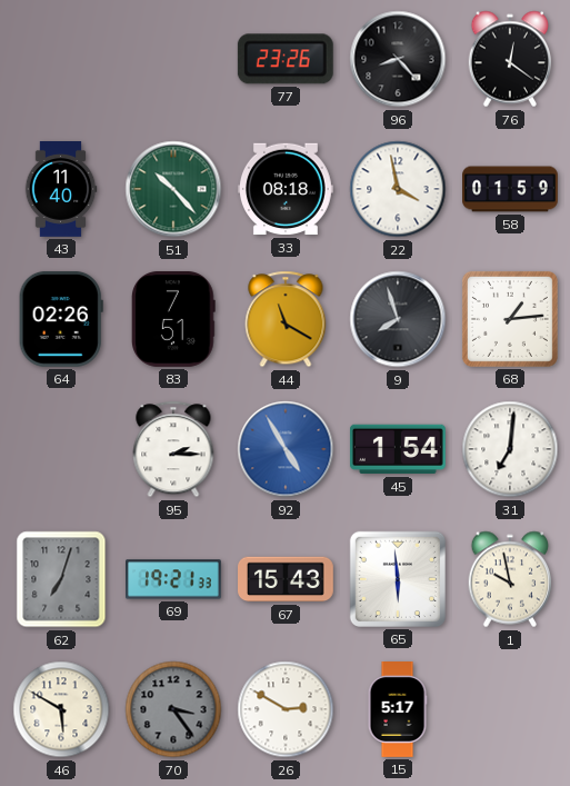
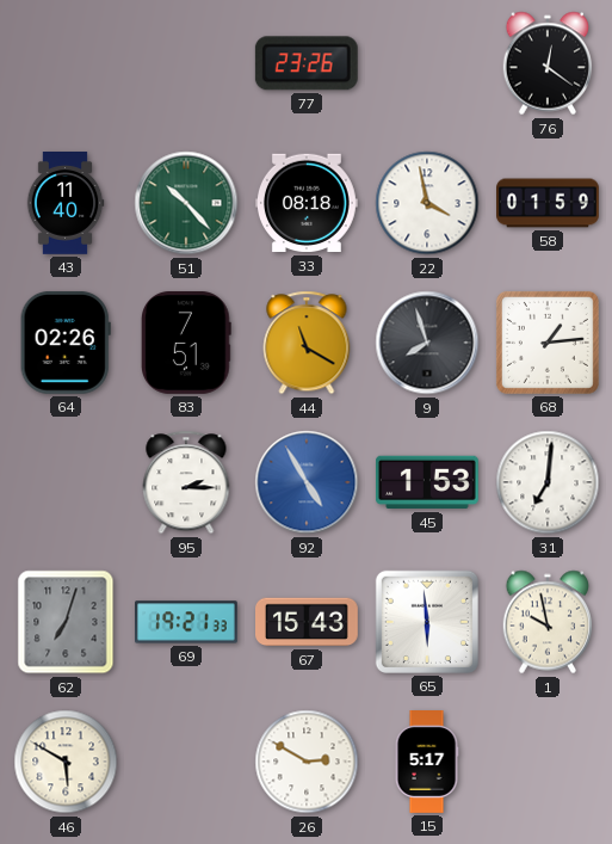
96: 8:23 -> none (398, 59)
45: 1:54 -> 1:53 (427, 482)
70: 3:24 -> none (173, 709)
